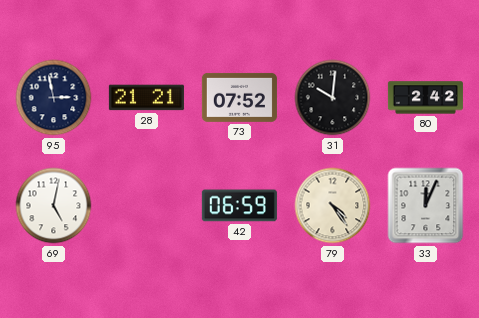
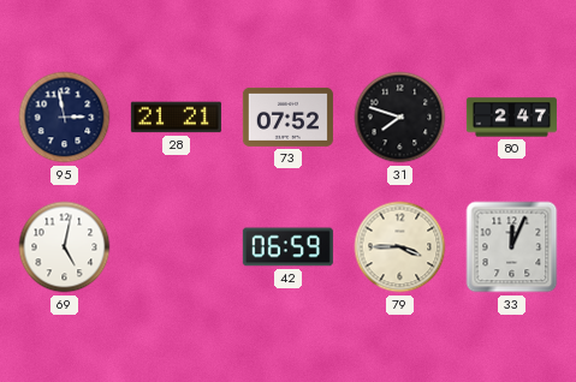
31: 10:01 -> 7:48 (400, 118)
80: 2:42 -> 2:47 (511, 118)
79: 4:24 -> 3:45 (400, 247)
